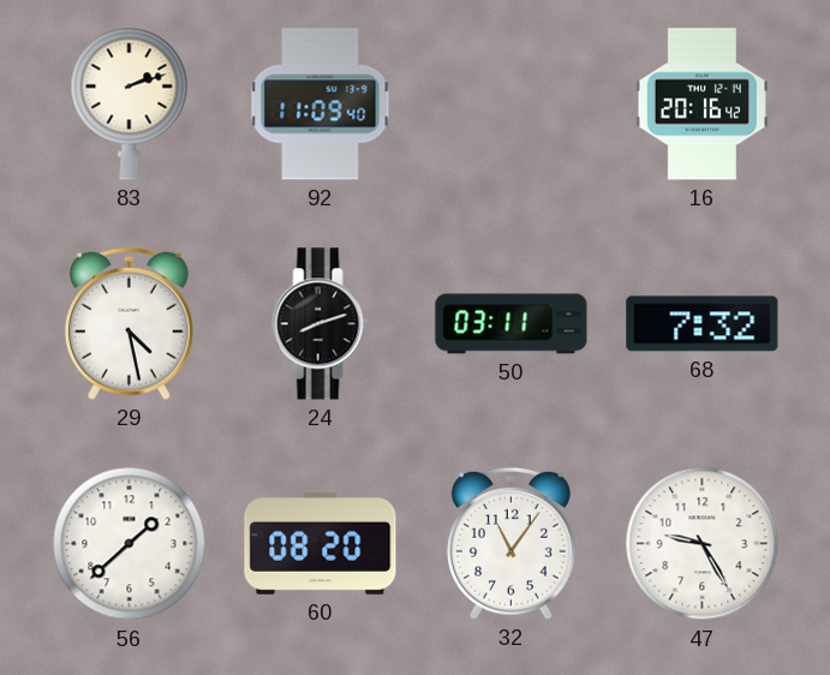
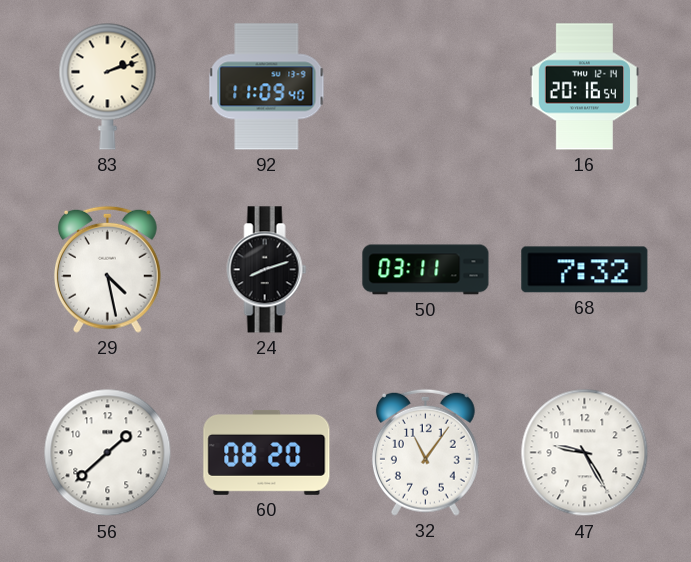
16: 20:16:42 -> 20:16:54 (584, 87)
